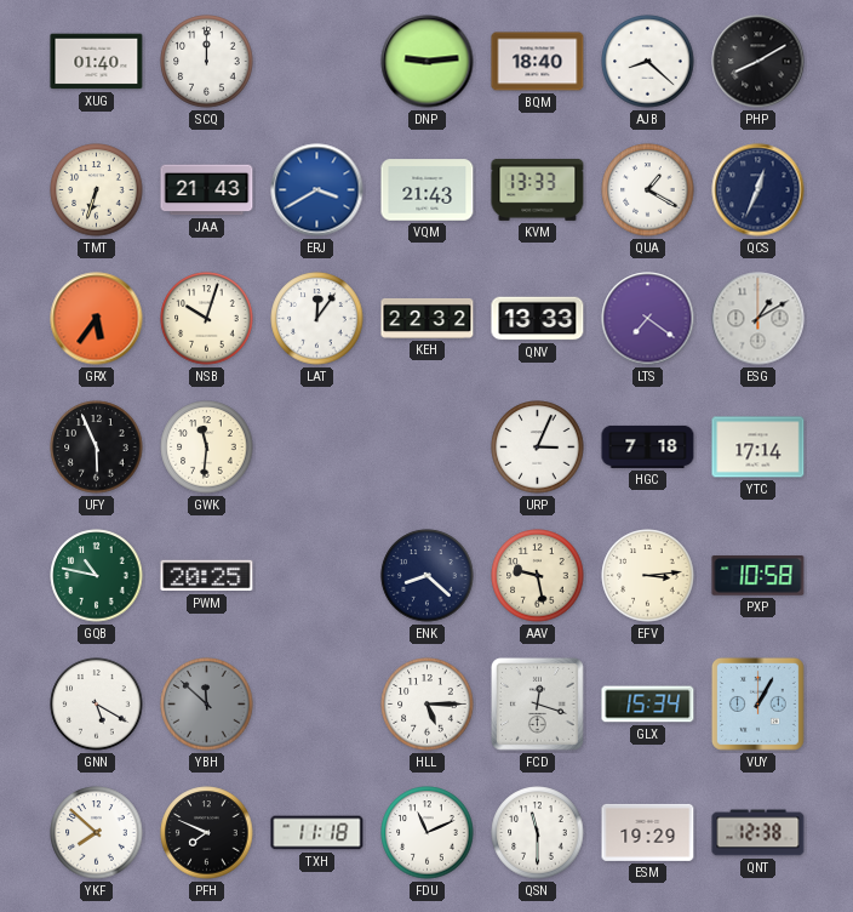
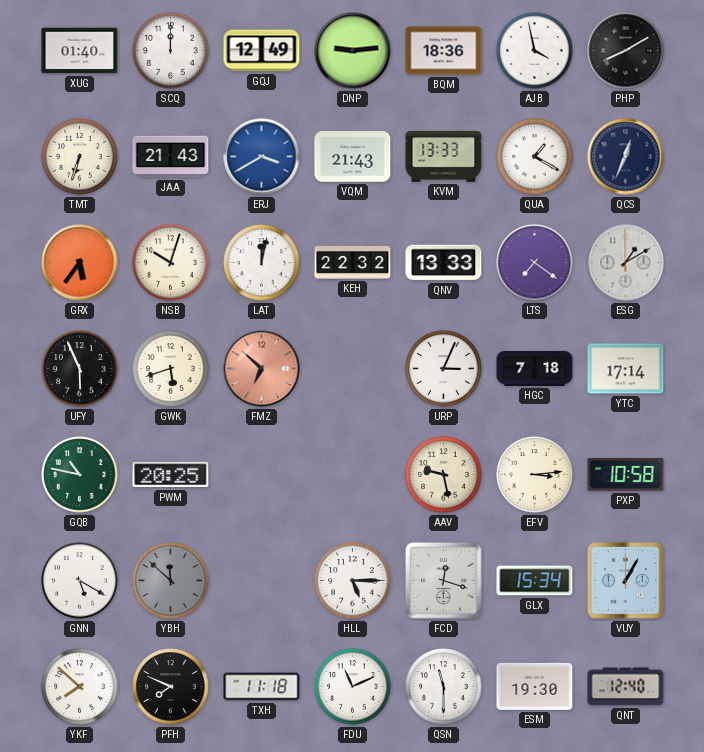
GQJ: none -> 12:49 (262, 51)
BQM: 18:40 -> 18:36 (444, 51)
AJB: 8:22 -> 3:58 (535, 51)
LAT: 12:06 -> 12:02 (262, 263)
GWK: 11:31 -> 5:42 (171, 369)
FMZ: none -> 6:52 (262, 369)
ENK: 8:22 -> none (428, 576)
ESM: 19:29 -> 19:30 (535, 686)
QNT: 12:38 -> 12:40 (626, 687)
